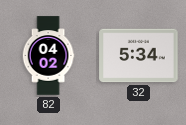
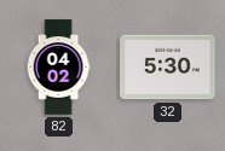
32: 5:34 -> 5:30 (168, 68)
